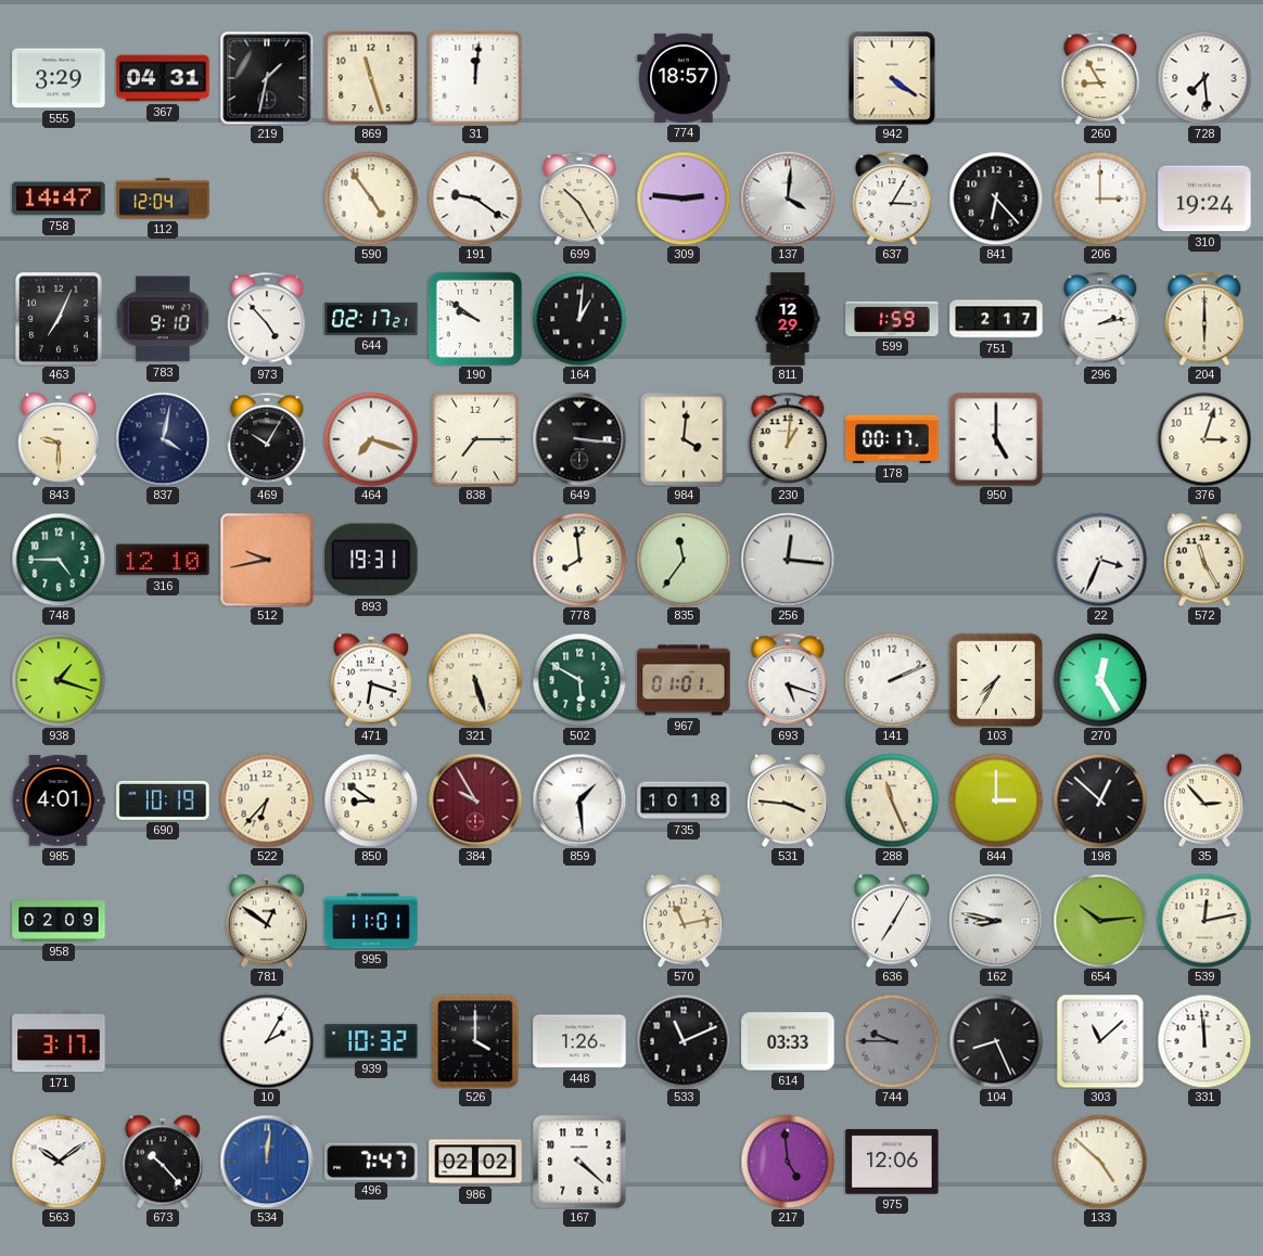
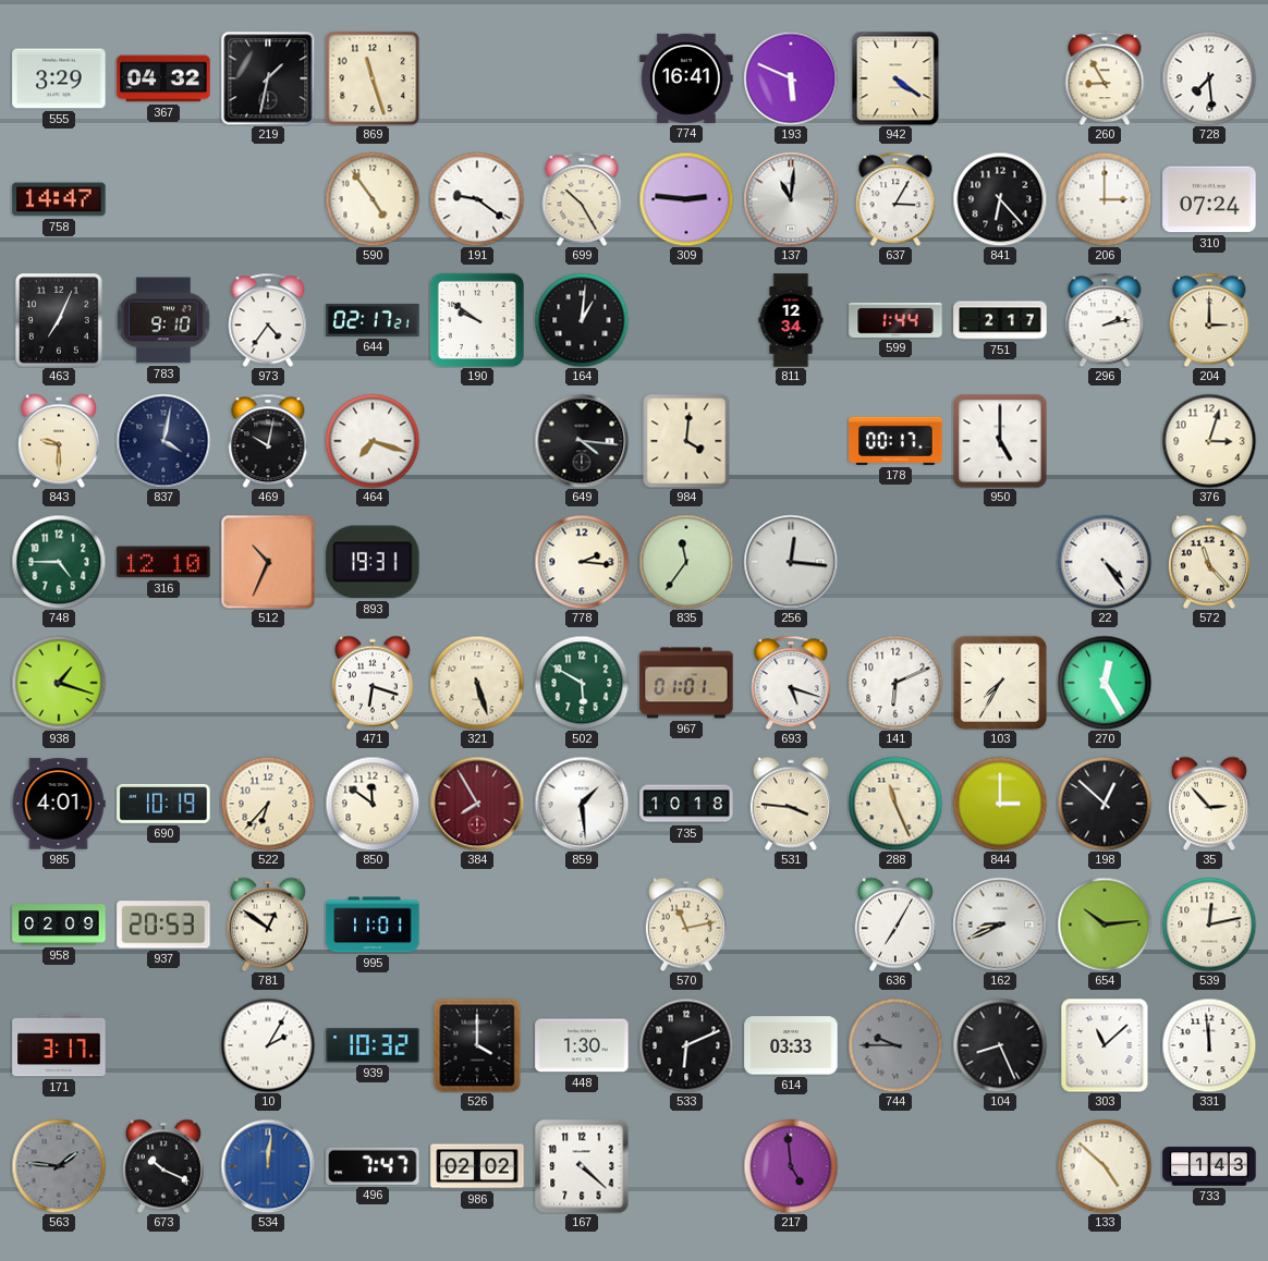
367: 04:31 -> 04:32 (163, 78)
31: 12:01 -> none (475, 78)
774: 18:57 -> 16:41 (686, 78)
193: none -> 5:49 (791, 78)
112: 12:04 -> none (163, 198)
137: 4:01 -> 11:01 (791, 199)
310: 19:24 -> 07:24 (1209, 199)
973: 4:53 -> 4:36 (268, 320)
811: 12:29 -> 12:34 (791, 320)
599: 1:59 -> 1:44 (895, 320)
204: 6:00 -> 3:00 (1209, 320)
469: 10:05 -> 10:02 (268, 441)
838: 7:15 -> none (474, 438)
649: 3:16 -> 4:16 (582, 441)
230: 1:01 -> none (788, 439)
512: 9:43 -> 10:34 (268, 562)
778: 7:59 -> 2:16 (582, 562)
22: 3:34 -> 4:24 (1105, 562)
572: 11:25 -> 11:23 (1209, 562)
141: 2:11 -> 6:11 (895, 683)
850: 8:51 -> 11:51 (373, 804)
384: 9:55 -> 7:55 (477, 804)
937: none -> 20:53 (163, 925)
162: 8:47 -> 8:41 (1000, 925)
448: 1:26 -> 1:30 (582, 1045)
533: 11:11 -> 6:11 (686, 1045)
563: 10:09 -> 1:46 (59, 1166)
563 dial: white -> grey (59, 1166)
673: 10:23 -> 10:19 (163, 1166)
975: 12:06 -> none (892, 1162)
733: none -> 1:43 (1209, 1166)
